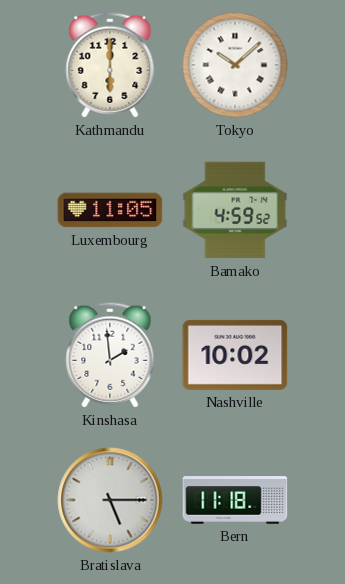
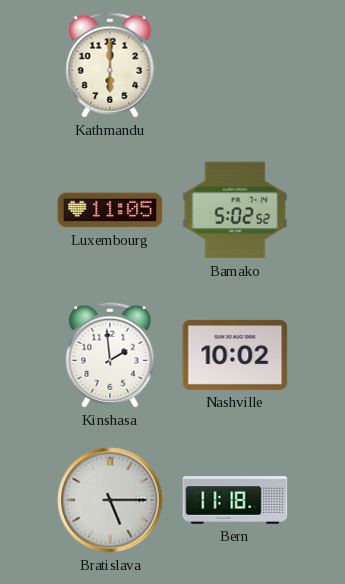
Tokyo: 10:08 -> none (235, 65)
Bamako: 4:59 -> 5:02 (235, 210)
